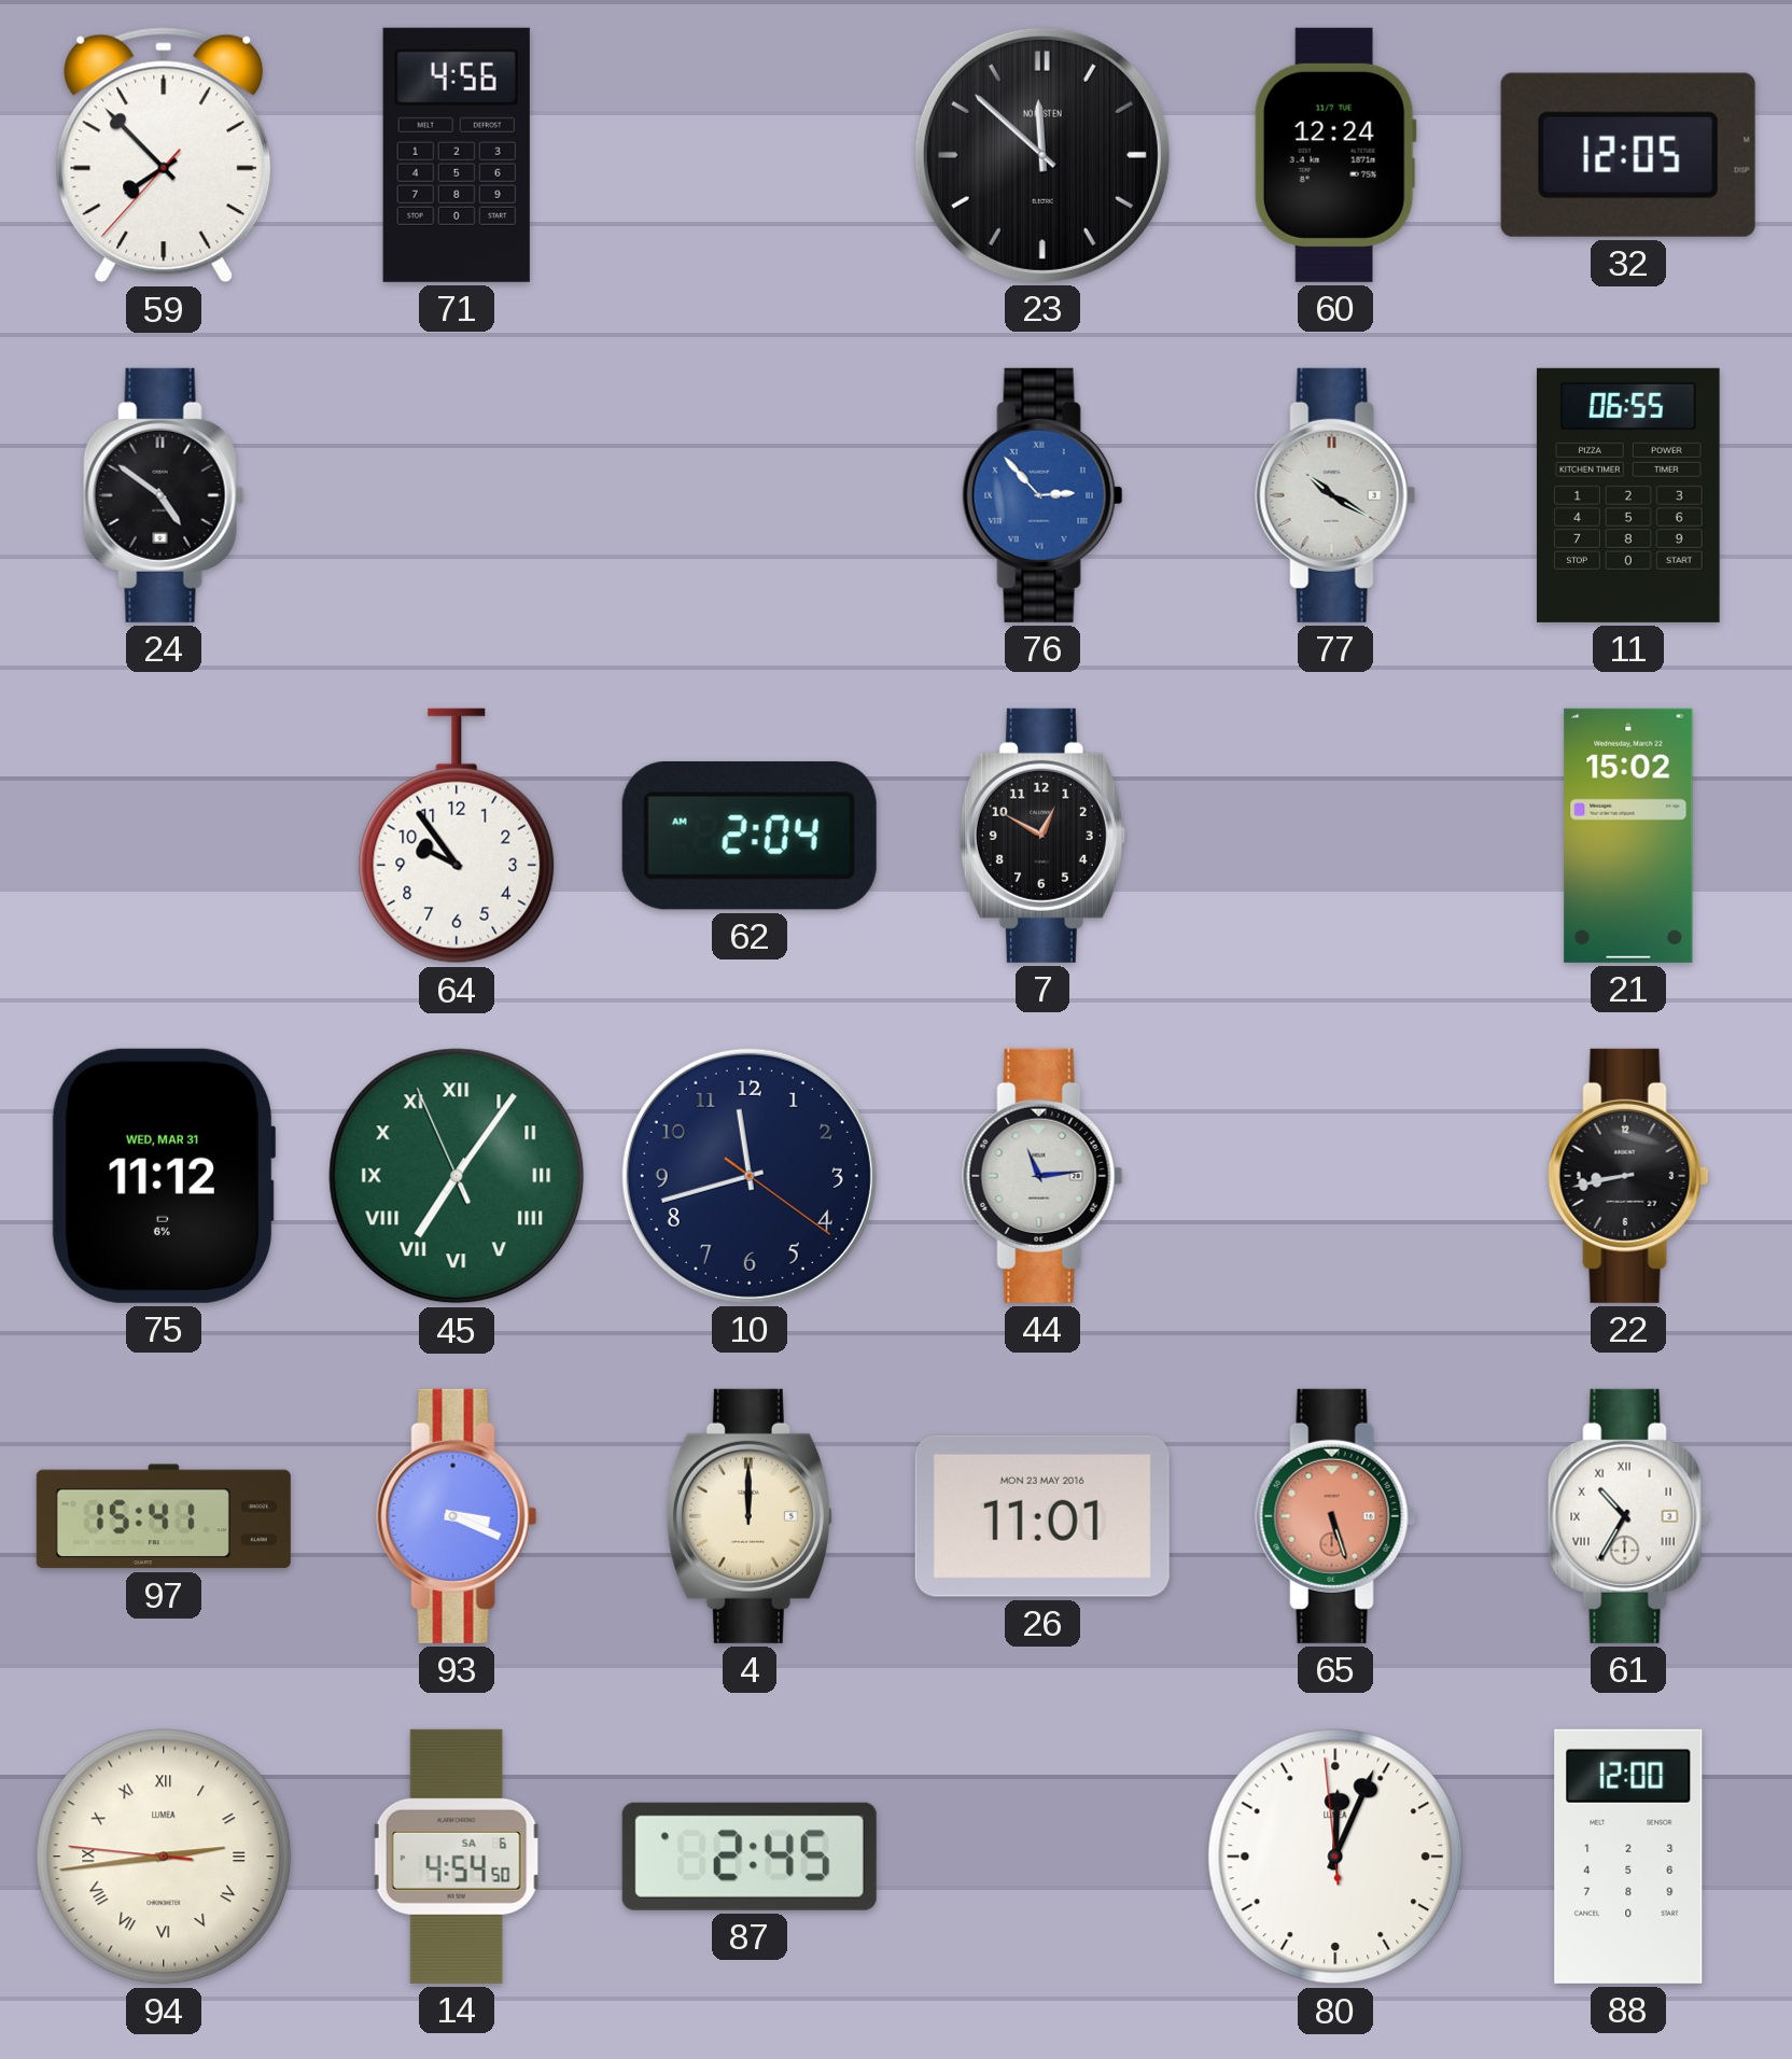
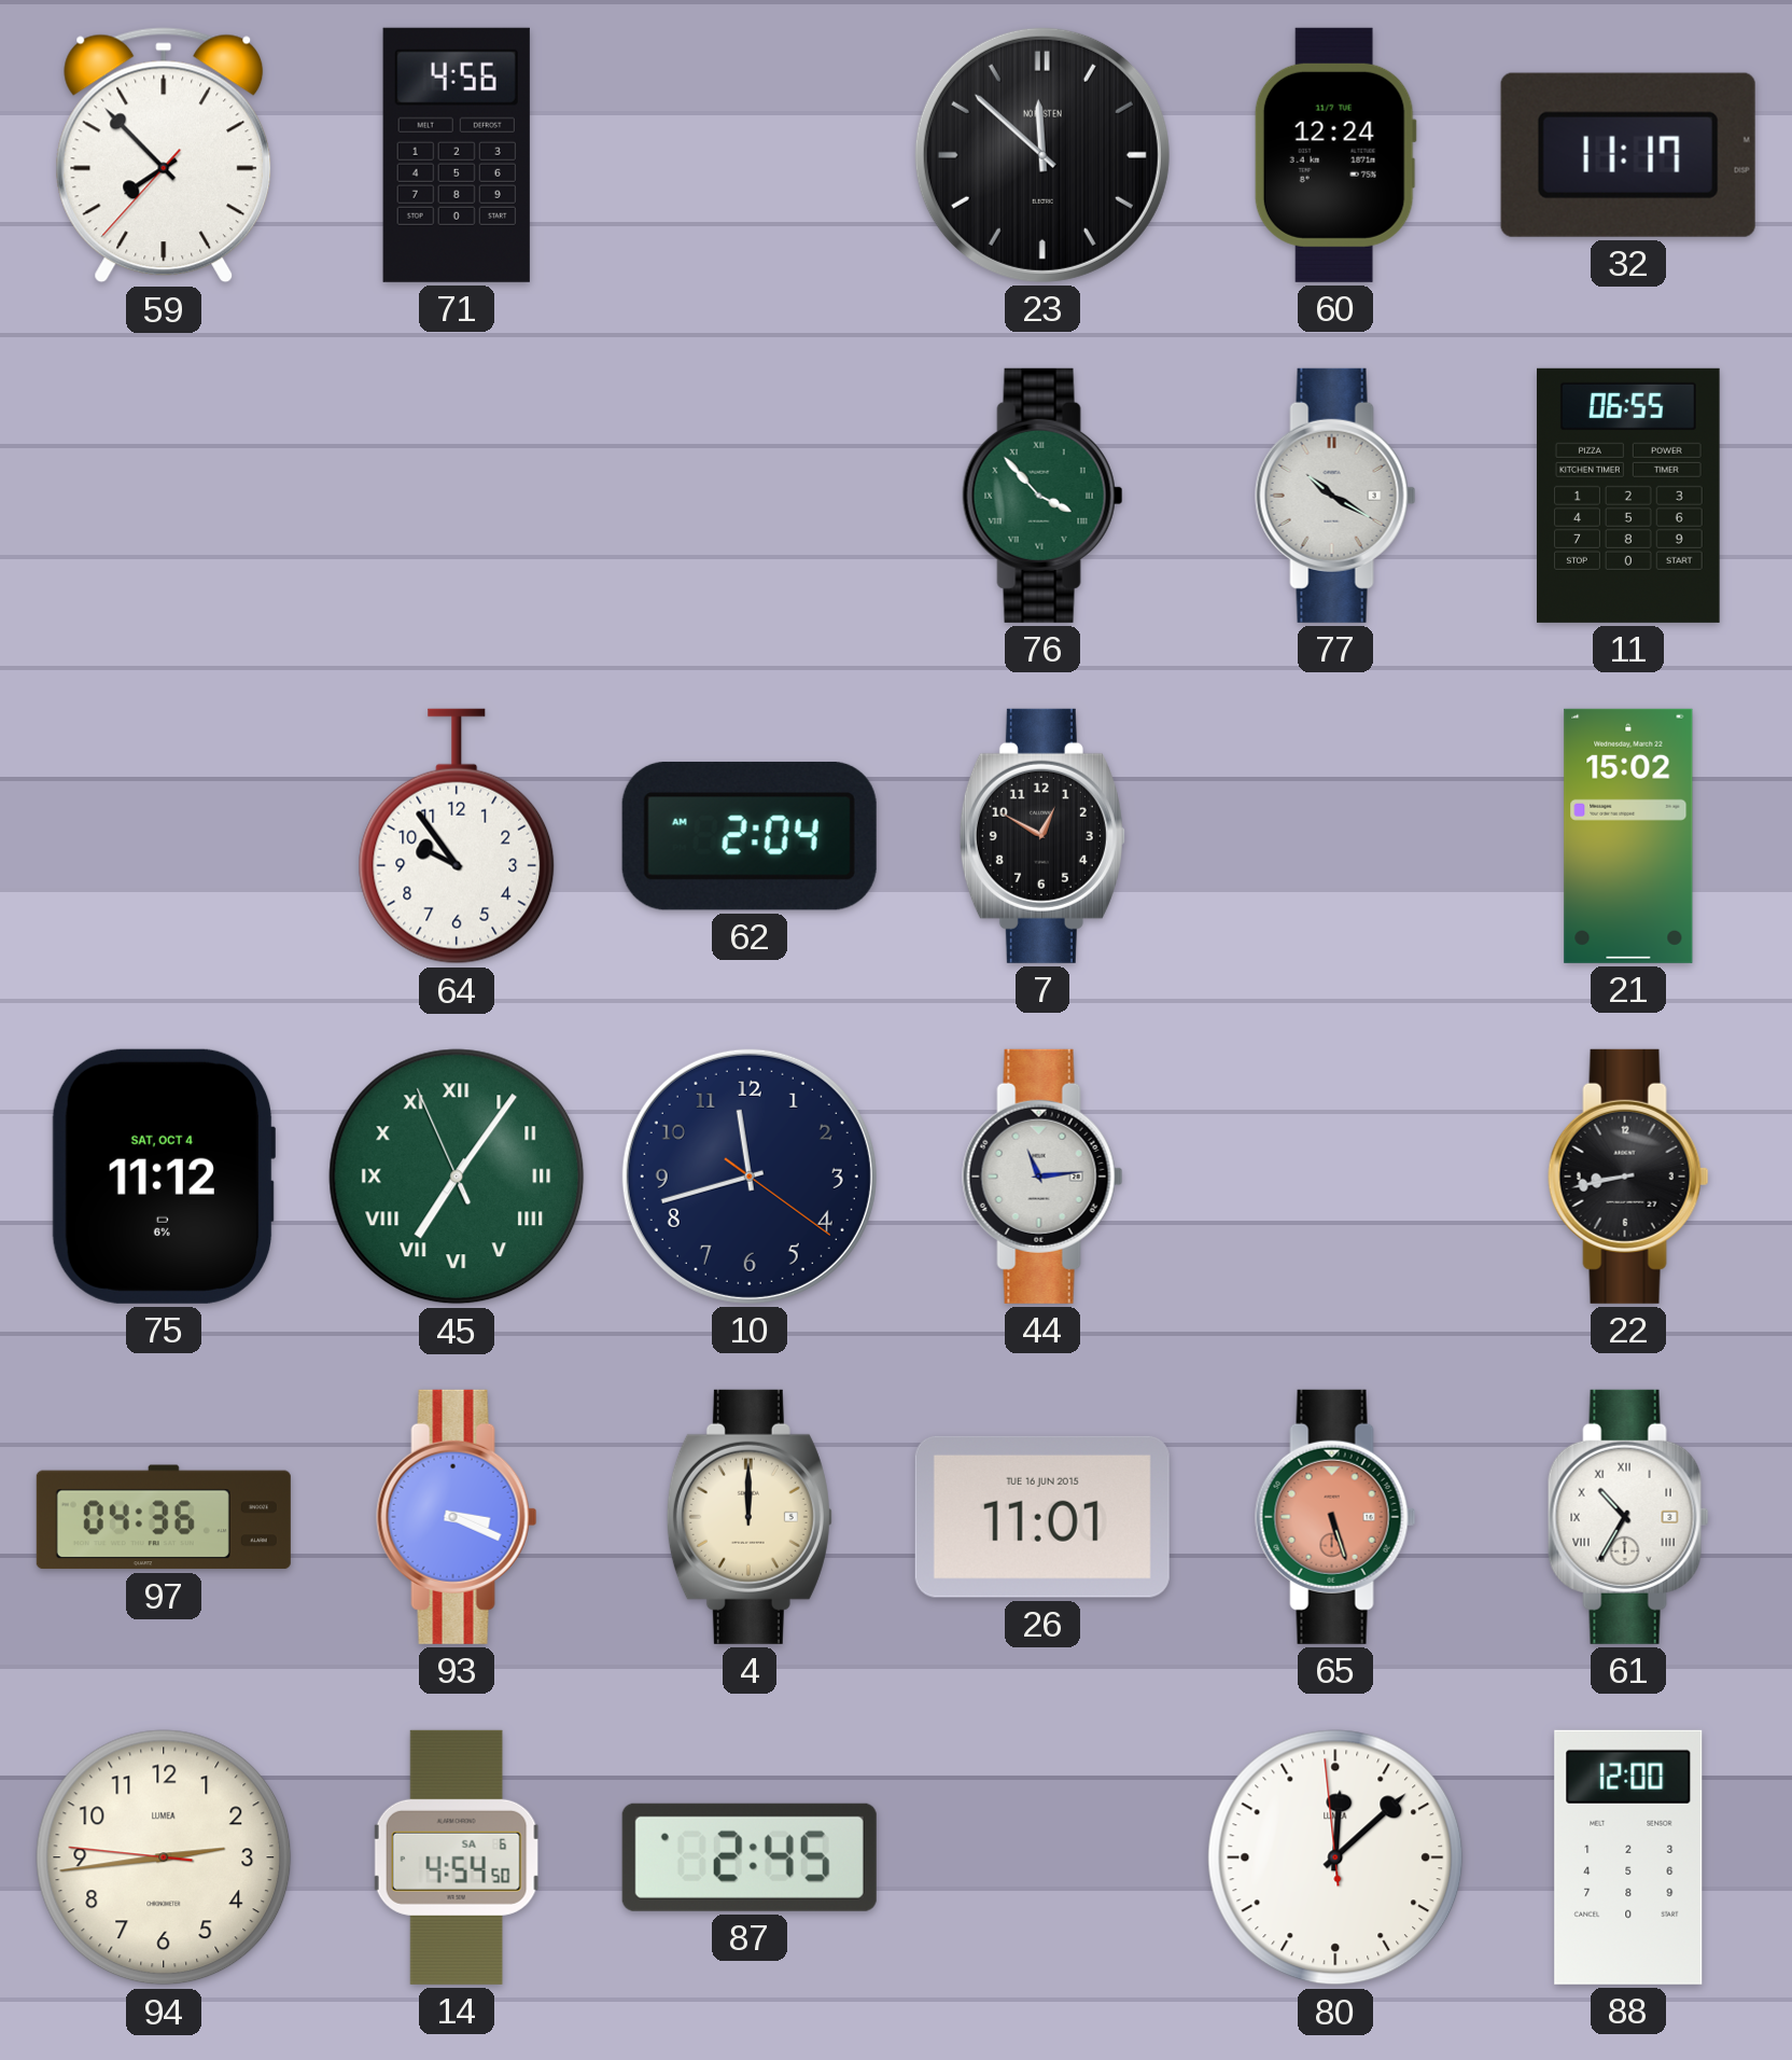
32: 12:05 -> 11:17 (1628, 155)
24: 4:51 -> none (164, 495)
76: 2:53 -> 3:53 (1042, 496)
76 dial: blue -> green (1042, 496)
75 date: WED, MAR 31 -> SAT, OCT 4 (164, 1177)
97: 15:41 -> 04:36 (164, 1517)
26 date: MON 23 MAY 2016 -> TUE 16 JUN 2015 (1042, 1517)
94 numerals: Roman -> Arabic (164, 1857)
80: 12:03 -> 12:07 (1335, 1857)
